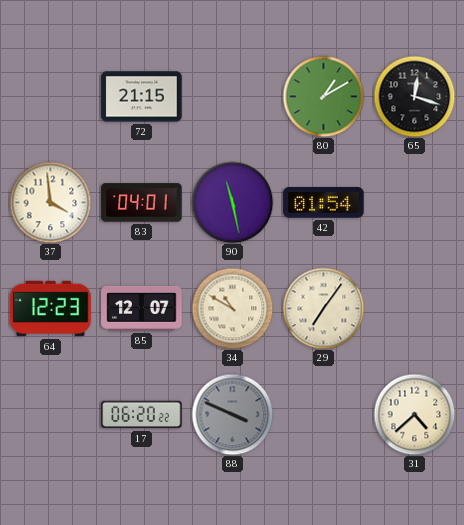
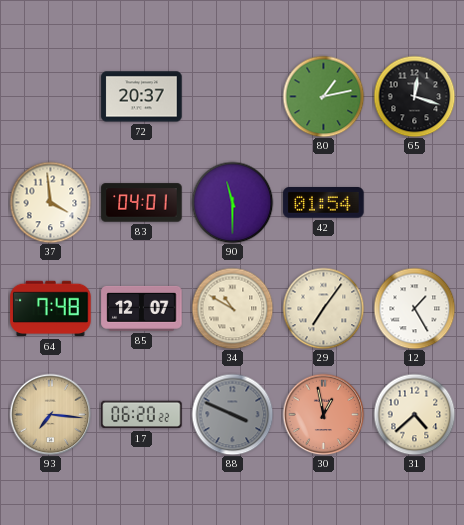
72: 21:15 -> 20:37 (142, 97)
80: 1:10 -> 1:13 (323, 96)
90: 11:28 -> 11:30 (232, 202)
64: 12:23 -> 7:48 (51, 309)
12: none -> 1:25 (414, 308)
93: none -> 7:16 (50, 414)
30: none -> 12:58 (323, 414)
